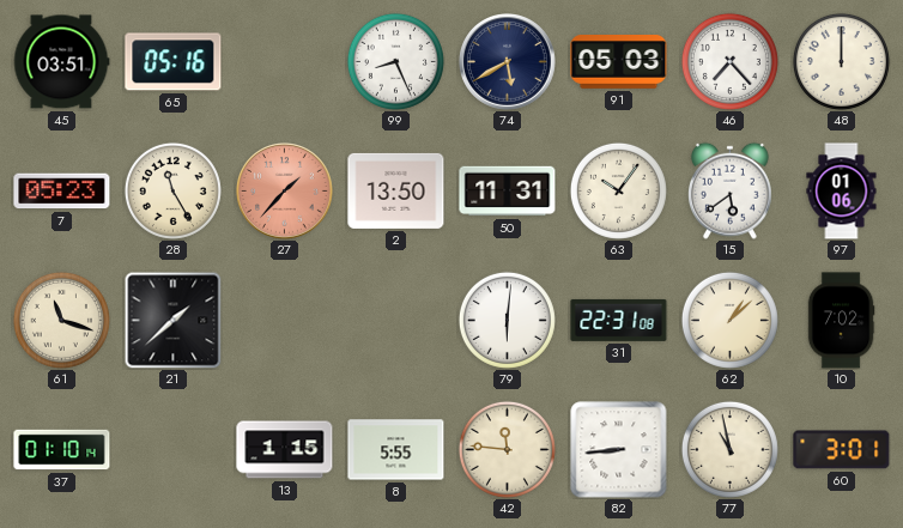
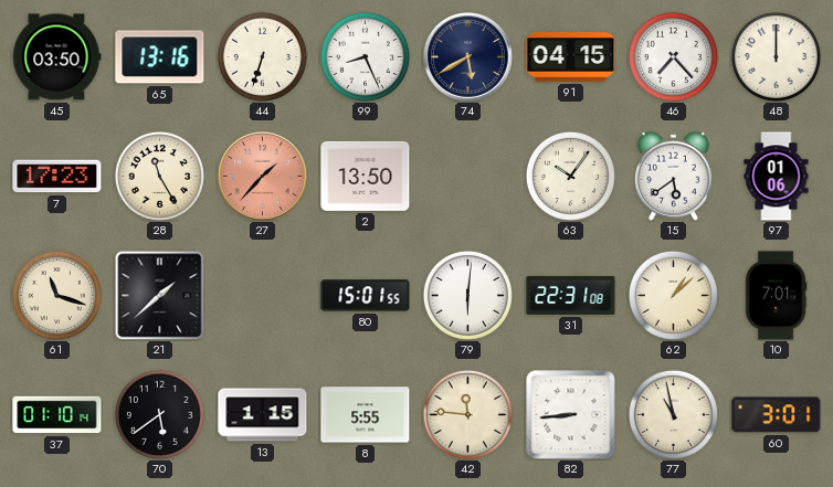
45: 03:51 -> 03:50 (56, 57)
65: 05:16 -> 13:16 (160, 57)
44: none -> 6:33 (262, 56)
91: 05:03 -> 04:15 (571, 57)
7: 05:23 -> 17:23 (57, 177)
50: 11:31 -> none (508, 192)
80: none -> 15:01 (366, 296)
10: 7:02 -> 7:01 (776, 296)
70: none -> 5:39 (159, 414)
